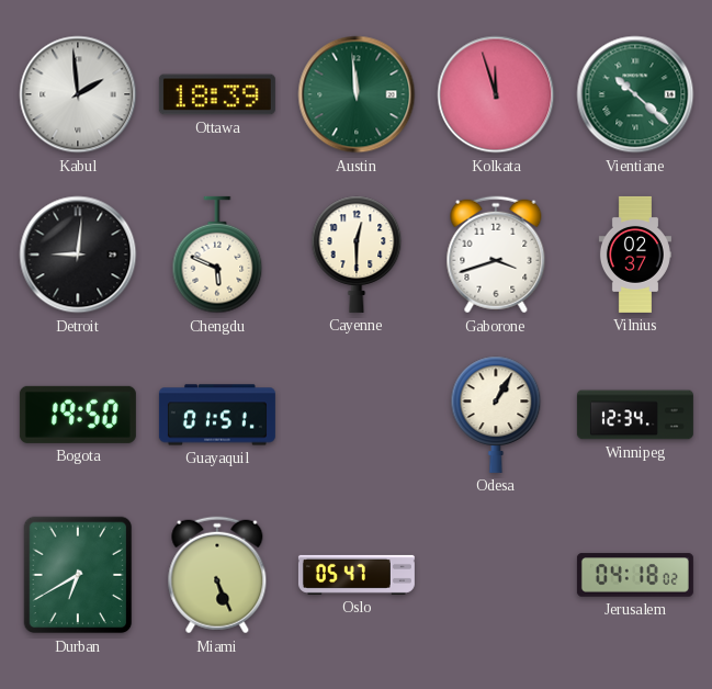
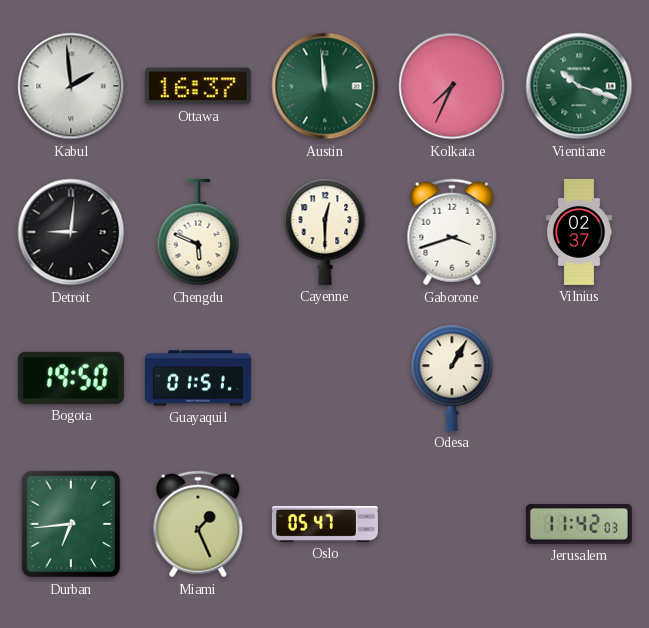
Ottawa: 18:39 -> 16:37 (198, 86)
Kolkata: 11:57 -> 7:34 (452, 86)
Vientiane: 10:22 -> 10:18 (579, 86)
Winnipeg: 12:34 -> none (635, 415)
Durban: 6:40 -> 6:44 (71, 524)
Miami: 5:26 -> 1:26 (198, 524)
Jerusalem: 04:18 -> 11:42 (579, 524)
